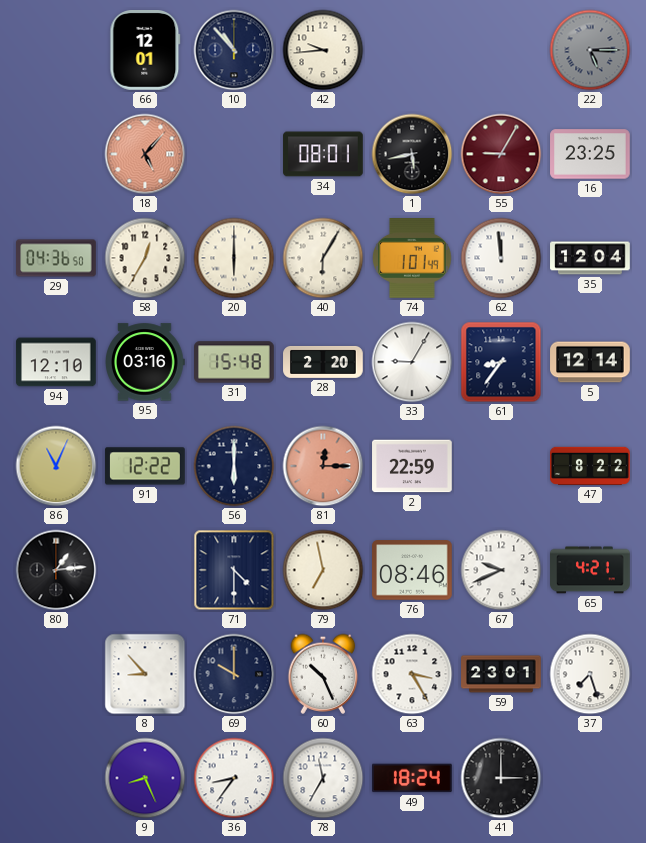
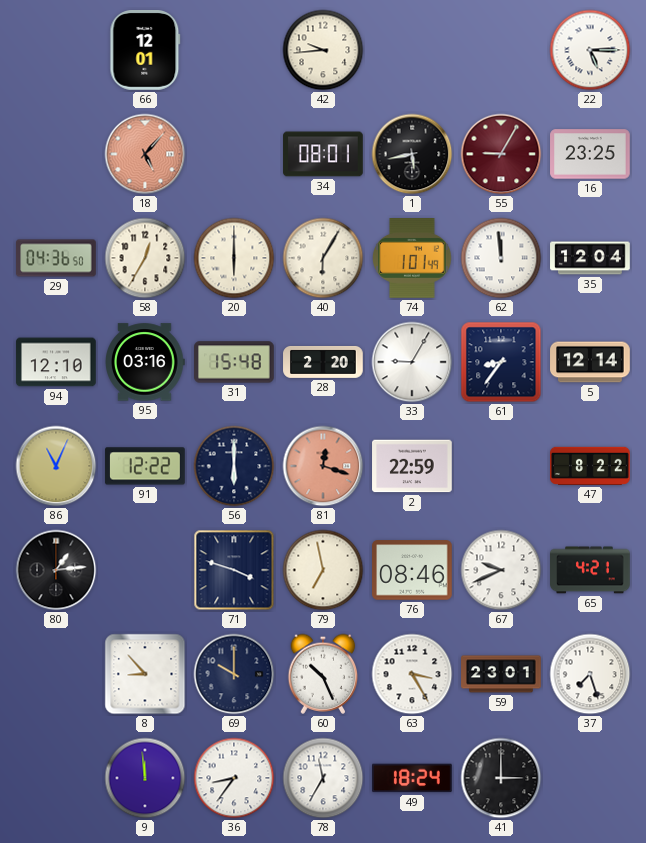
10: 10:53 -> none (234, 50)
22 dial: grey -> white (590, 50)
81: 12:15 -> 12:18 (323, 466)
71: 4:30 -> 3:48 (234, 570)
9: 8:26 -> 11:59 (145, 778)
